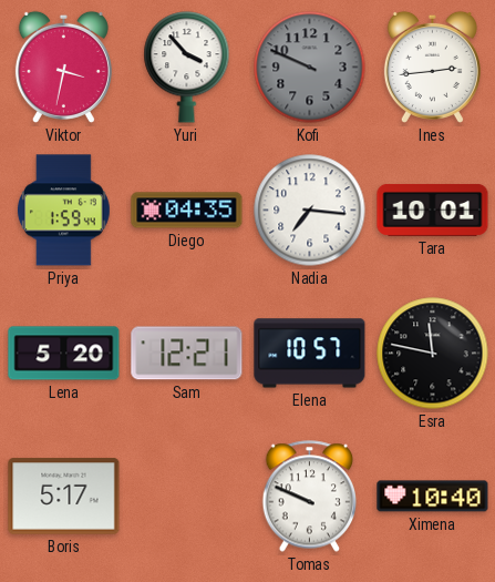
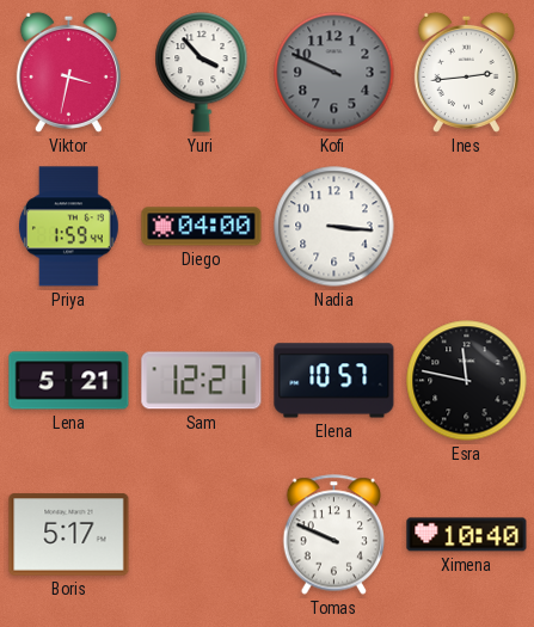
Diego: 04:35 -> 04:00 (202, 227)
Nadia: 7:16 -> 3:16 (334, 227)
Tara: 10:01 -> none (433, 210)
Lena: 5:20 -> 5:21 (69, 381)
